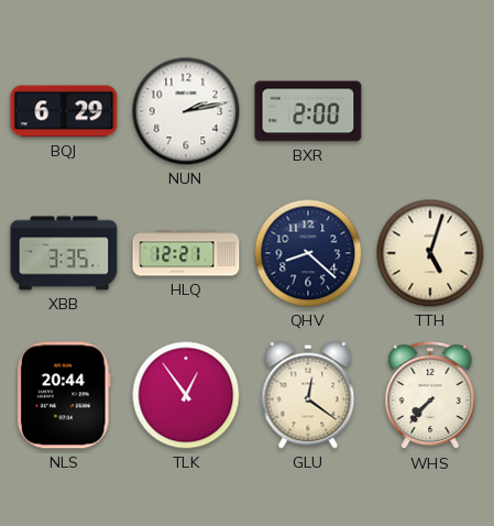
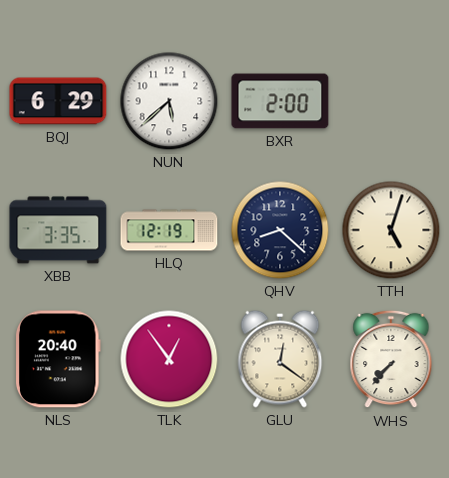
NUN: 2:13 -> 5:38 (169, 101)
HLQ: 12:21 -> 12:19 (169, 230)
NLS: 20:44 -> 20:40 (59, 359)
